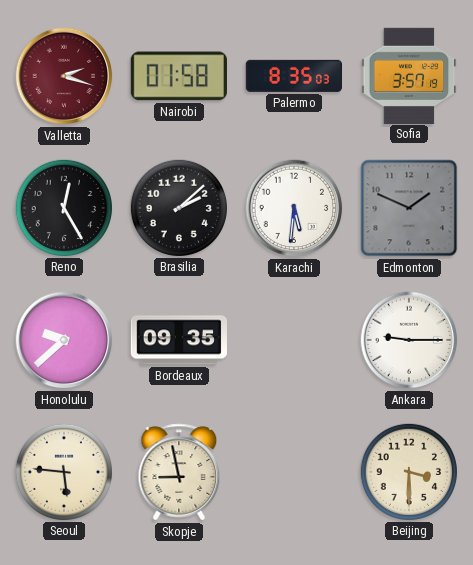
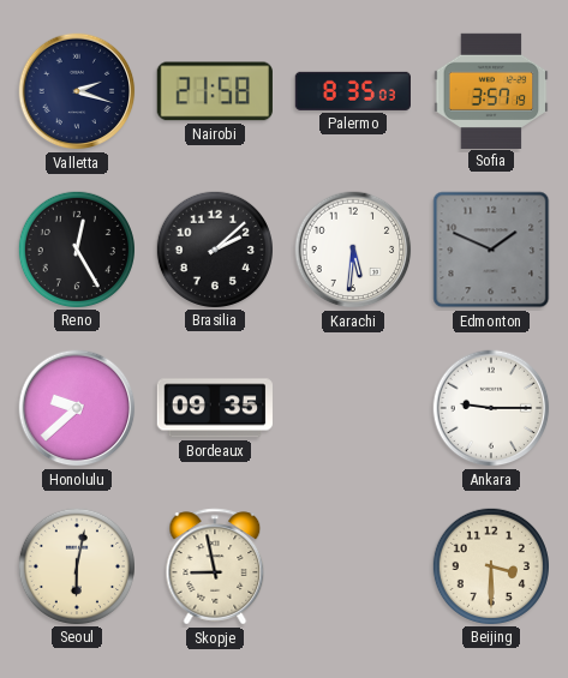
Valletta dial: burgundy -> navy (77, 91)
Nairobi: 01:58 -> 21:58 (215, 91)
Seoul: 5:46 -> 6:02 (76, 565)
